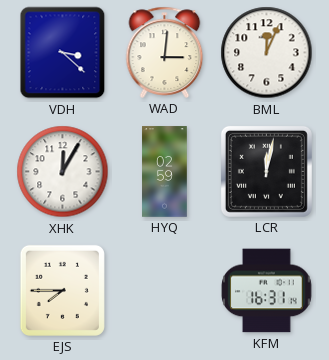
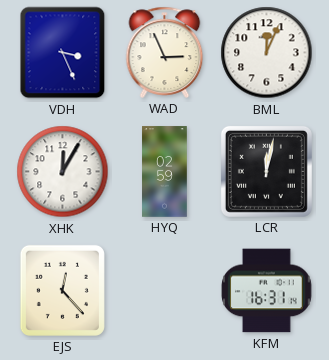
VDH: 3:22 -> 3:26 (63, 53)
WAD: 3:01 -> 2:56 (165, 52)
EJS: 7:45 -> 12:23 (62, 290)
